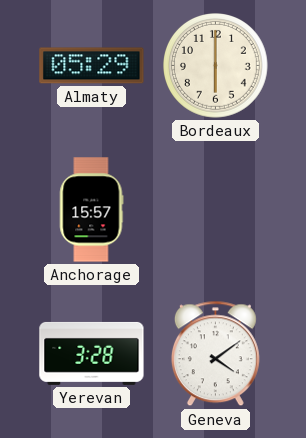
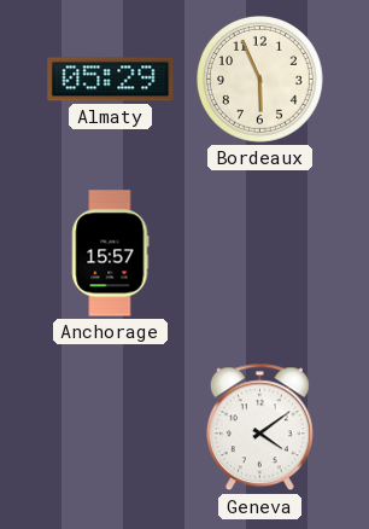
Bordeaux: 6:00 -> 5:56 (260, 80)
Yerevan: 3:28 -> none (92, 353)
